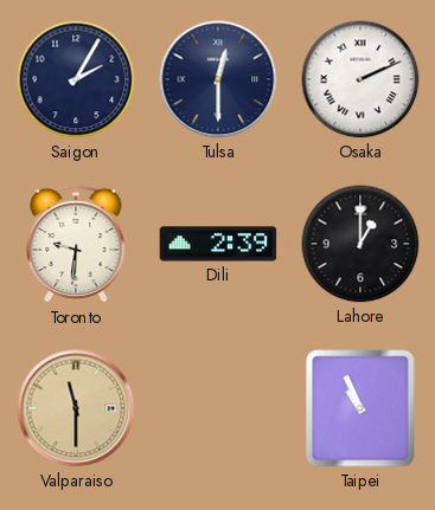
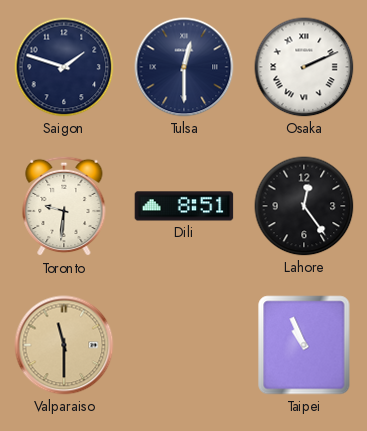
Saigon: 2:05 -> 1:48 (64, 67)
Dili: 2:39 -> 8:51 (184, 206)
Lahore: 1:00 -> 12:24 (304, 206)
